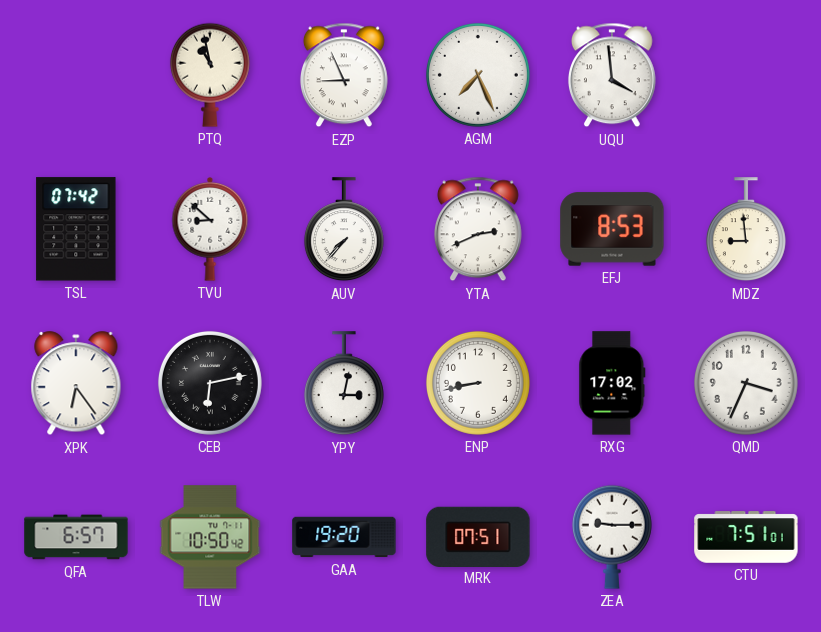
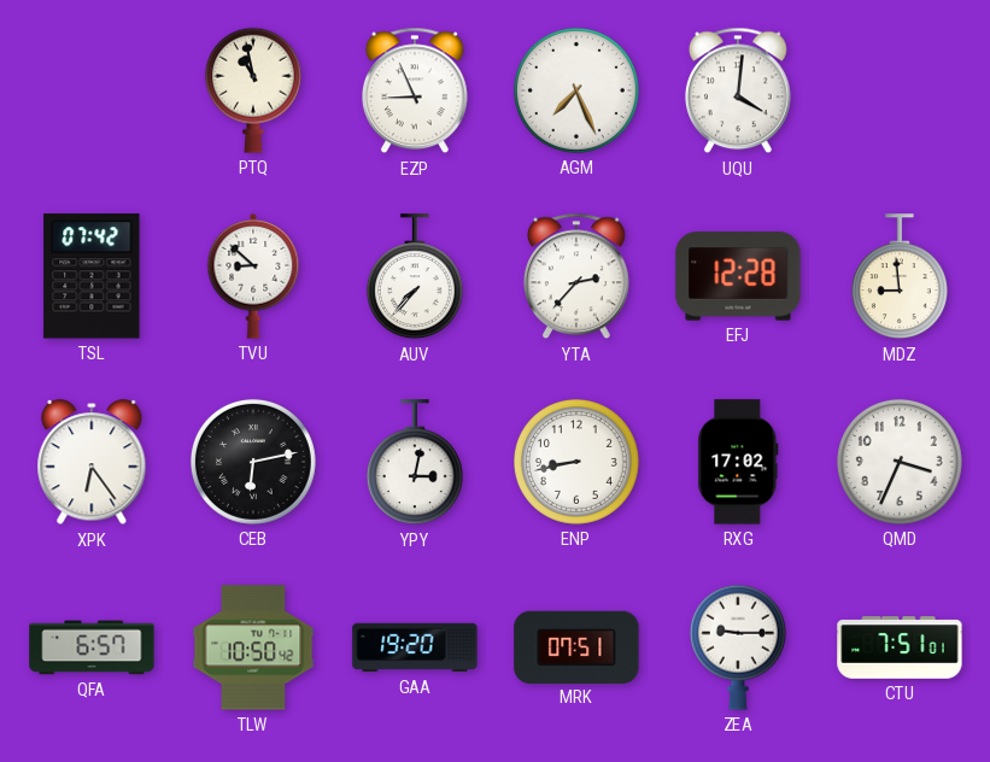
UQU: 3:59 -> 4:01 (738, 90)
YTA: 2:41 -> 2:37 (576, 276)
EFJ: 8:53 -> 12:28 (738, 276)
